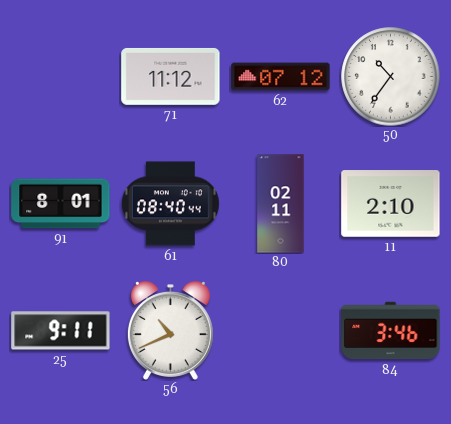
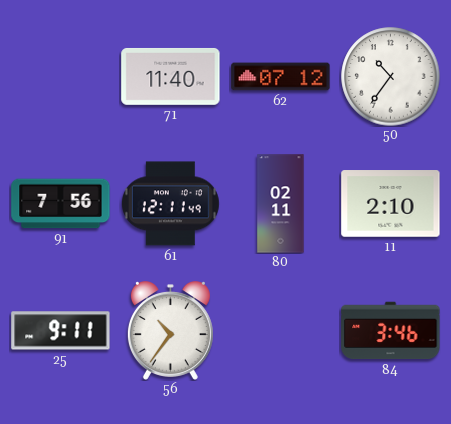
71: 11:12 -> 11:40 (171, 76)
91: 8:01 -> 7:56 (61, 204)
61: 08:40 -> 12:11 (170, 204)
56: 10:41 -> 10:36 (170, 331)
